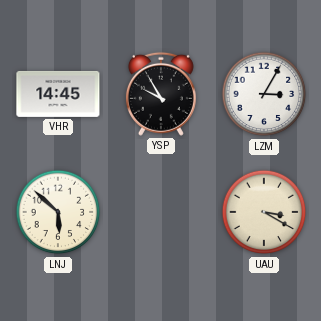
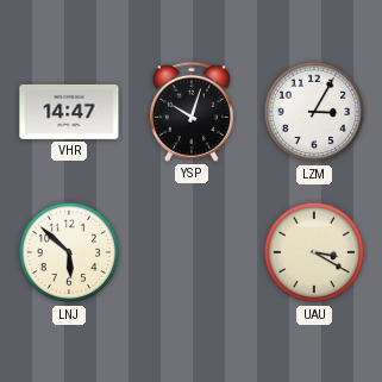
VHR: 14:45 -> 14:47 (69, 112)
YSP: 9:55 -> 10:03 (192, 112)
